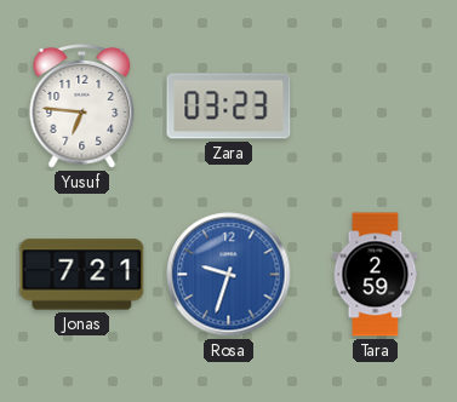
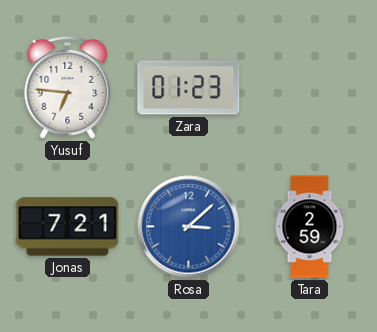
Zara: 03:23 -> 01:23 (189, 88)
Rosa: 9:33 -> 3:08 (189, 227)
